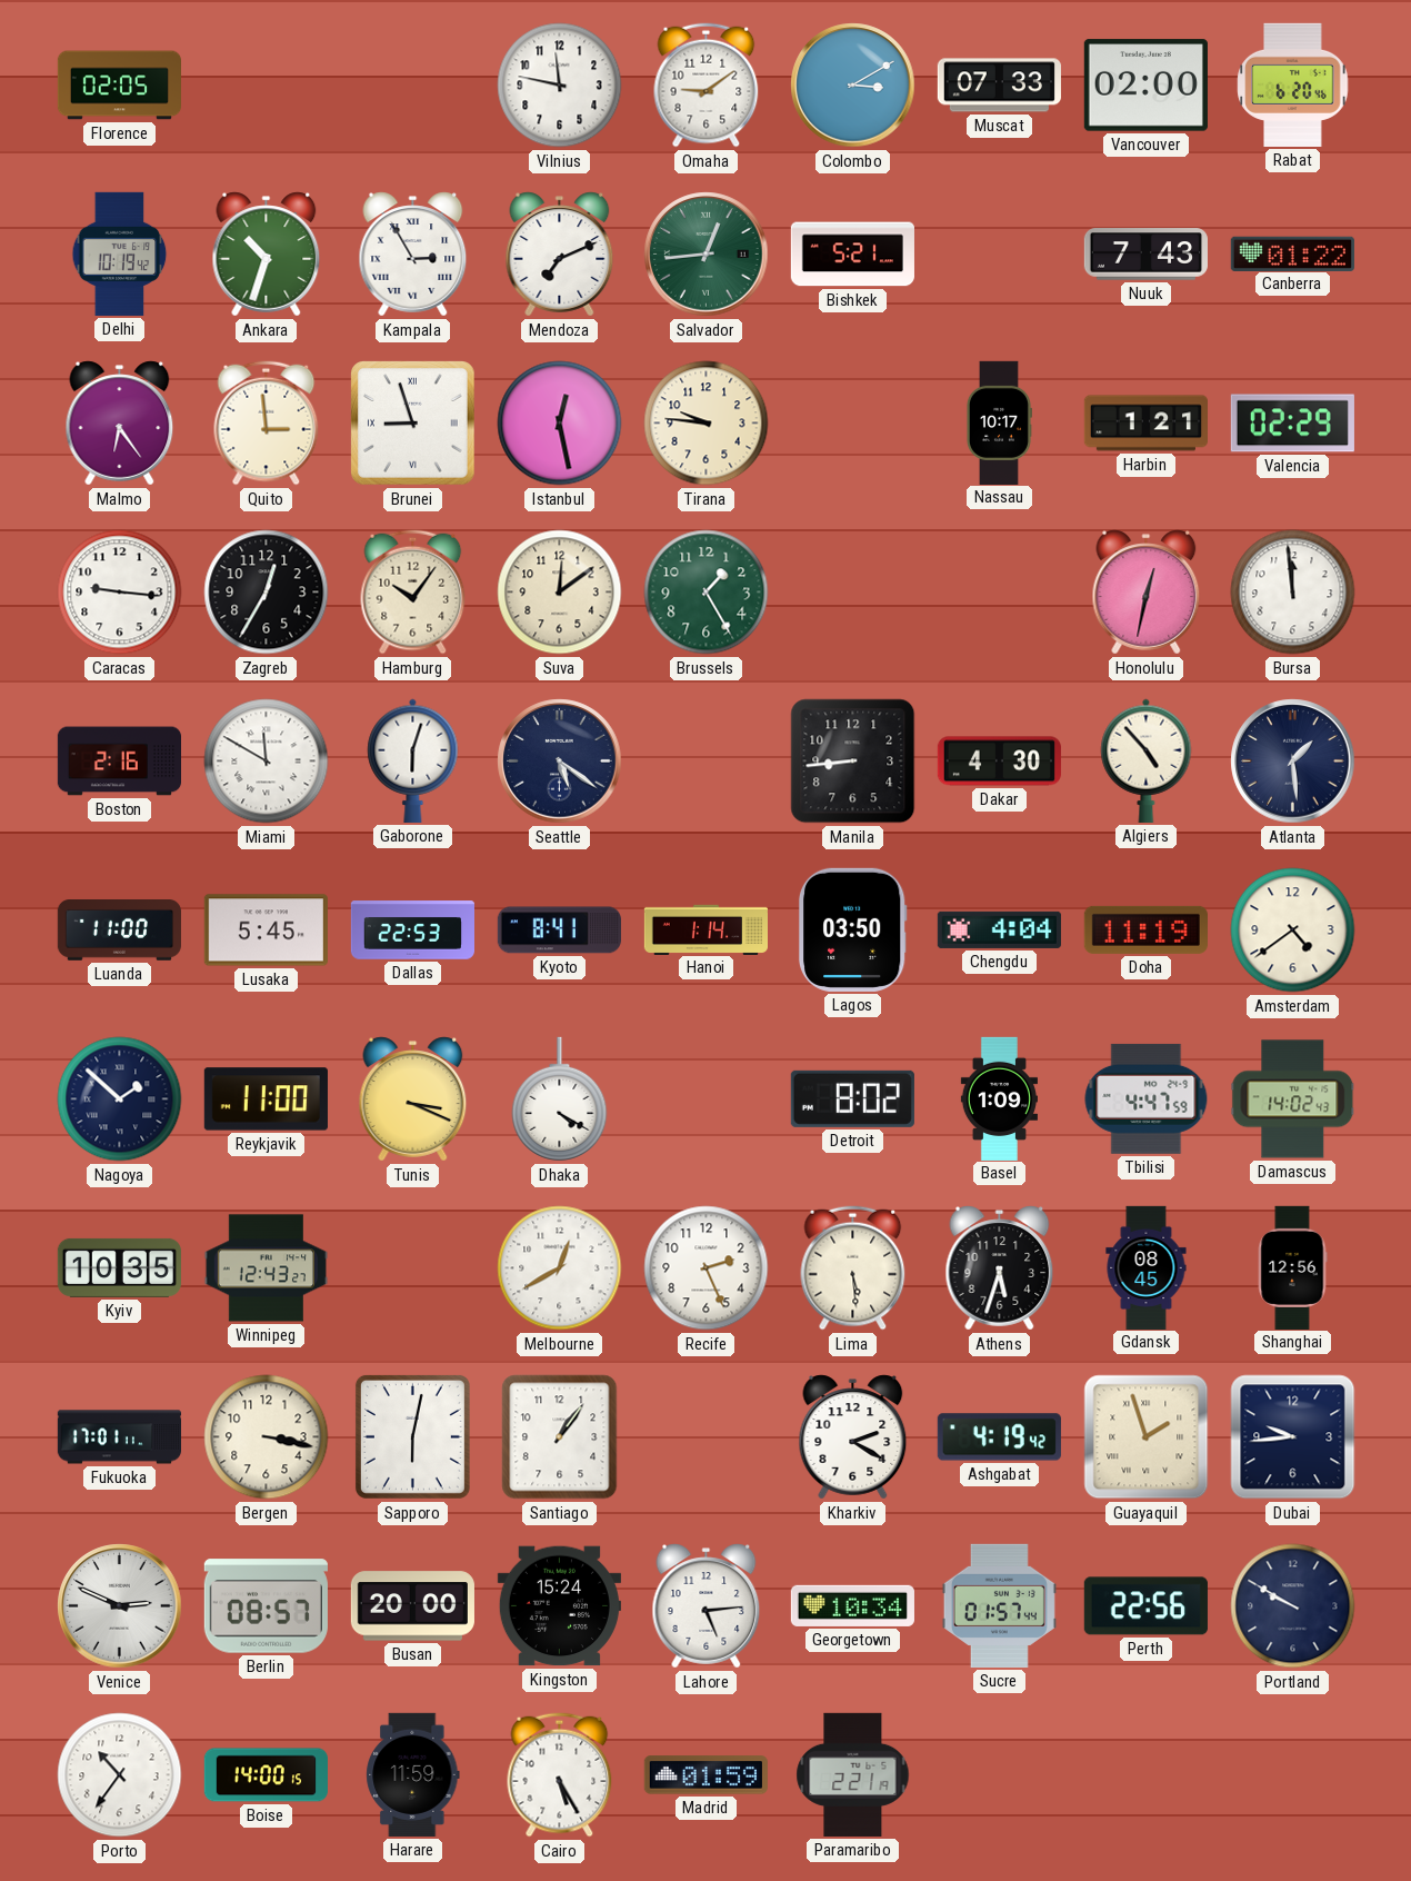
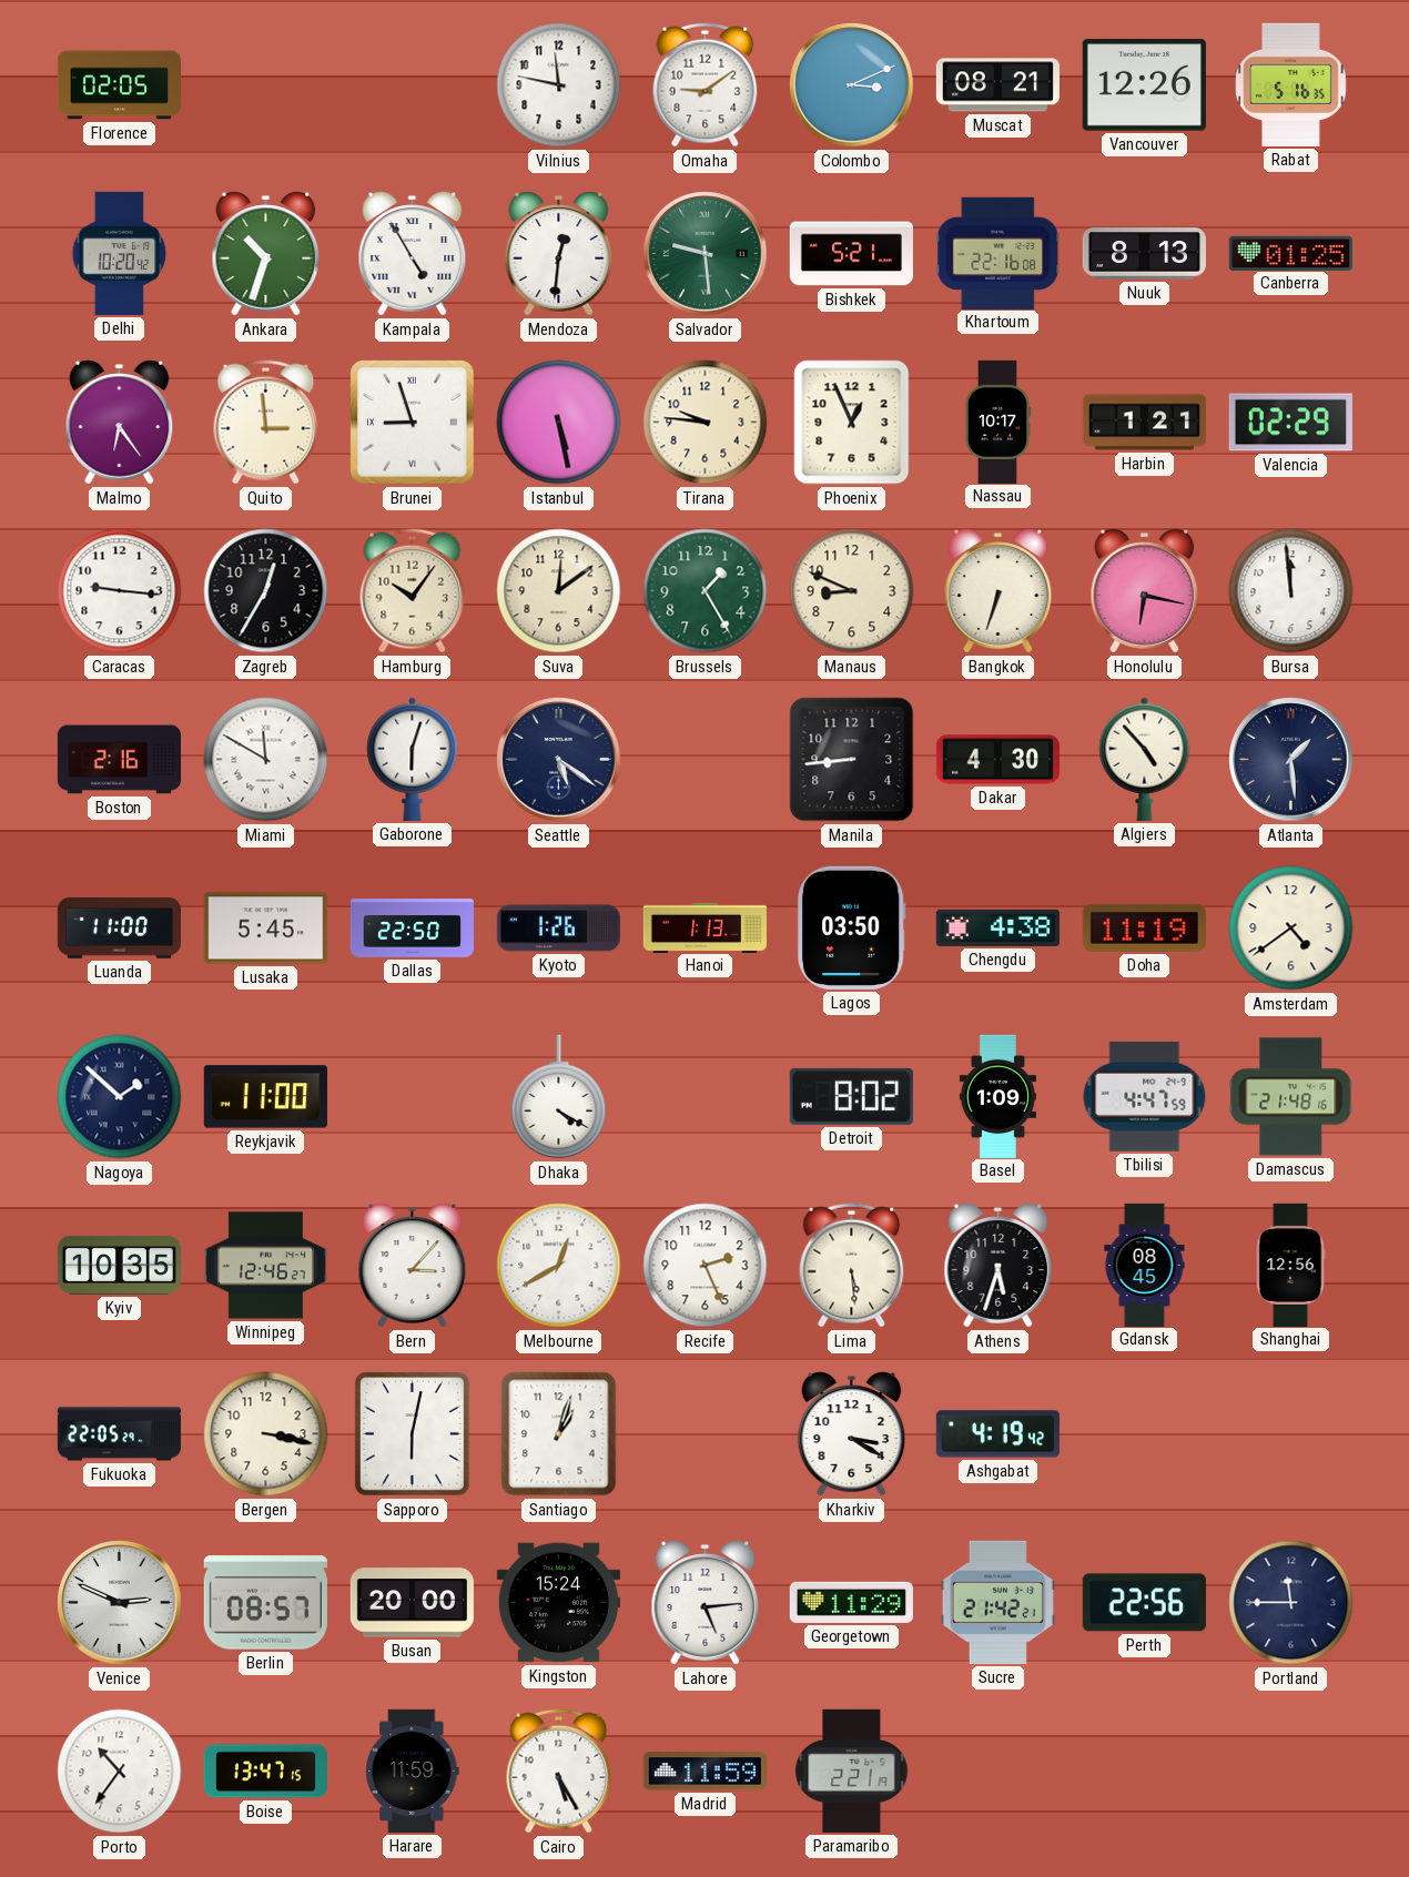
Colombo: 3:10 -> 3:11 (852, 85)
Muscat: 07:33 -> 08:21 (997, 85)
Vancouver: 02:00 -> 12:26 (1144, 85)
Rabat: 6:20 -> 5:16 (1291, 84)
Delhi: 10:19 -> 10:20 (120, 253)
Kampala: 2:55 -> 4:55 (413, 254)
Mendoza: 7:11 -> 12:31 (559, 254)
Salvador: 12:44 -> 9:29 (706, 254)
Khartoum: none -> 22:16 (999, 253)
Nuuk: 7:43 -> 8:13 (1144, 254)
Canberra: 01:22 -> 01:25 (1290, 253)
Istanbul: 12:28 -> 5:28 (559, 423)
Phoenix: none -> 12:56 (852, 423)
Manaus: none -> 8:49 (852, 591)
Bangkok: none -> 6:33 (999, 591)
Honolulu: 12:32 -> 6:17 (1145, 591)
Dallas: 22:53 -> 22:50 (412, 929)
Kyoto: 8:41 -> 1:26 (558, 929)
Hanoi: 1:14 -> 1:13 (704, 927)
Chengdu: 4:04 -> 4:38 (997, 927)
Tunis: 3:19 -> none (413, 1099)
Damascus: 14:02 -> 21:48 (1291, 1097)
Winnipeg: 12:43 -> 12:46 (265, 1266)
Bern: none -> 3:07 (413, 1266)
Fukuoka: 17:01 -> 22:05 (119, 1434)
Santiago: 1:06 -> 1:03 (559, 1434)
Kharkiv: 2:20 -> 3:20 (852, 1434)
Guayaquil: 1:57 -> none (1147, 1437)
Dubai: 9:44 -> none (1293, 1437)
Georgetown: 10:34 -> 11:29 (851, 1602)
Sucre: 01:57 -> 21:42 (997, 1602)
Portland: 9:50 -> 11:45 (1291, 1603)
Boise: 14:00 -> 13:47 (265, 1772)
Madrid: 01:59 -> 11:59 (704, 1772)
